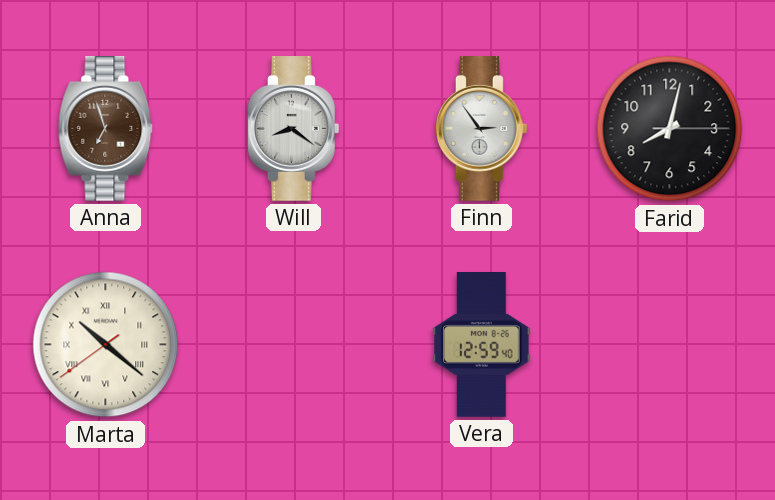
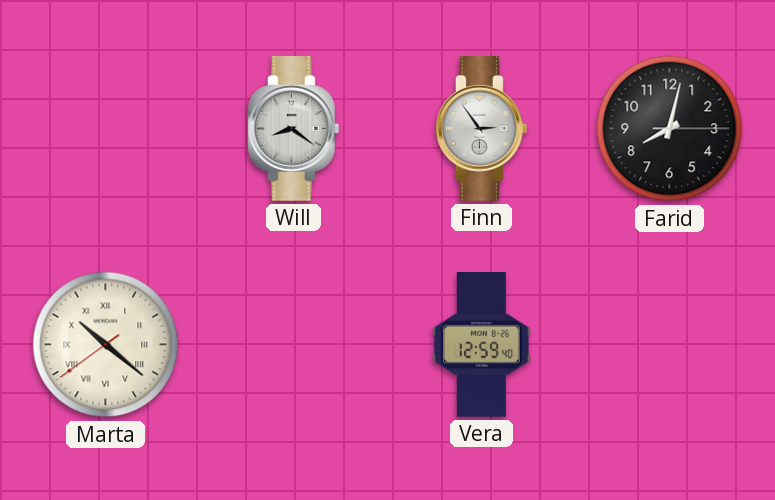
Anna: 6:57 -> none (106, 129)
